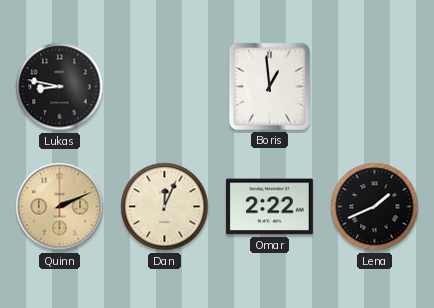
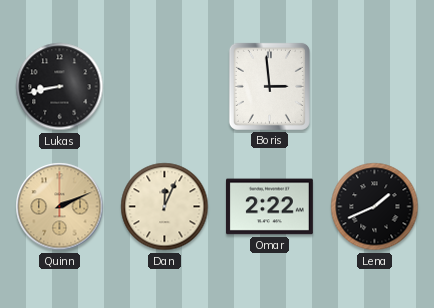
Lukas: 8:47 -> 8:43 (60, 87)
Boris: 12:59 -> 2:59 (269, 86)
